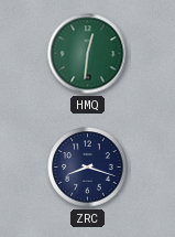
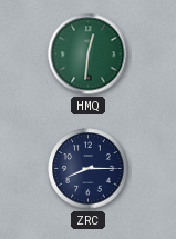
ZRC: 8:18 -> 8:15 (89, 169)
